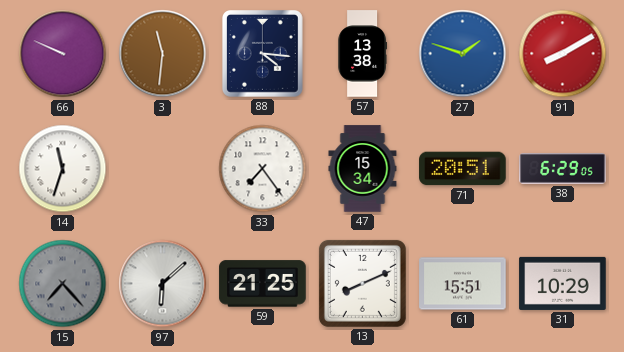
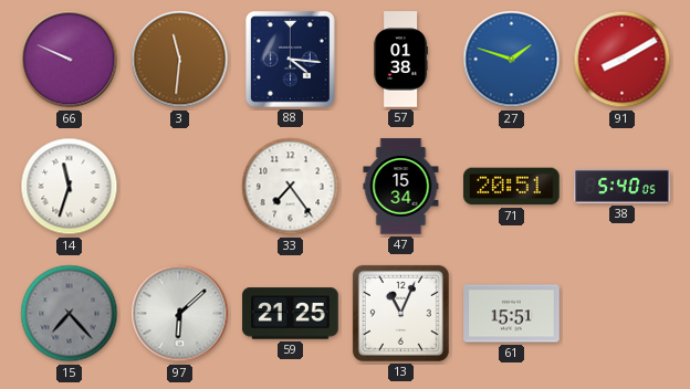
57: 13:38 -> 01:38 (400, 60)
38: 6:29 -> 5:40 (623, 187)
13: 8:11 -> 11:04 (400, 313)
31: 10:29 -> none (563, 283)
